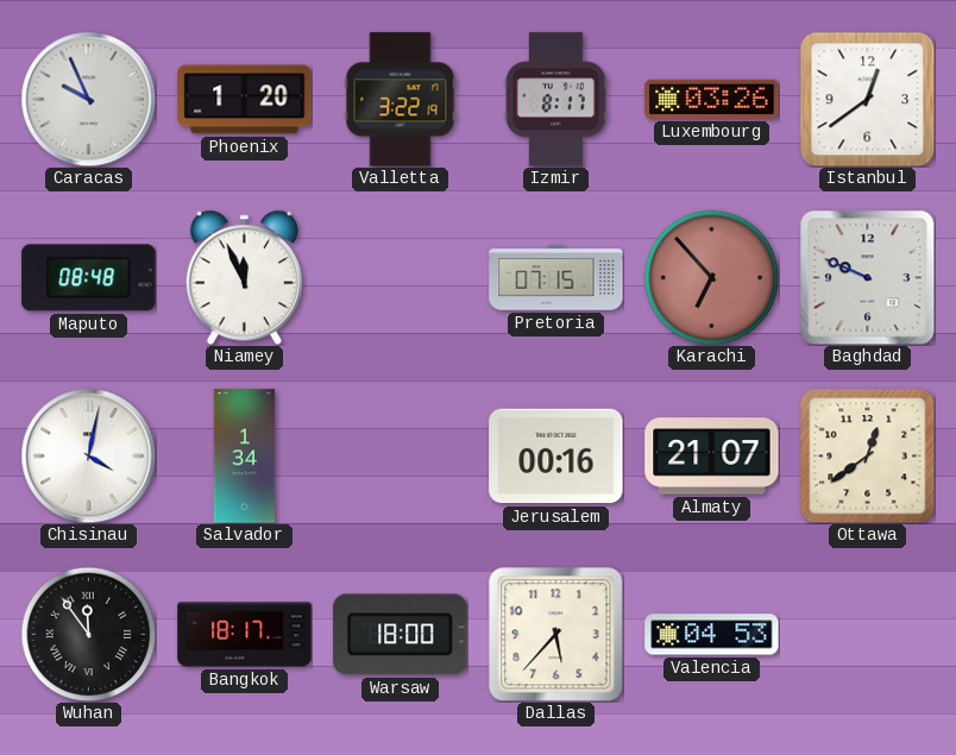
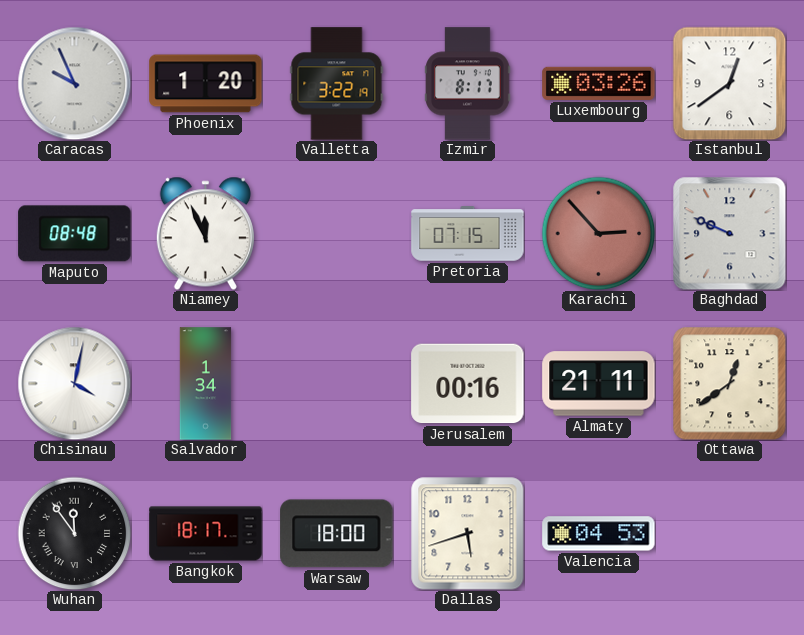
Karachi: 6:53 -> 2:53 (598, 233)
Almaty: 21:07 -> 21:11 (599, 384)
Dallas: 5:37 -> 5:42 (467, 534)
